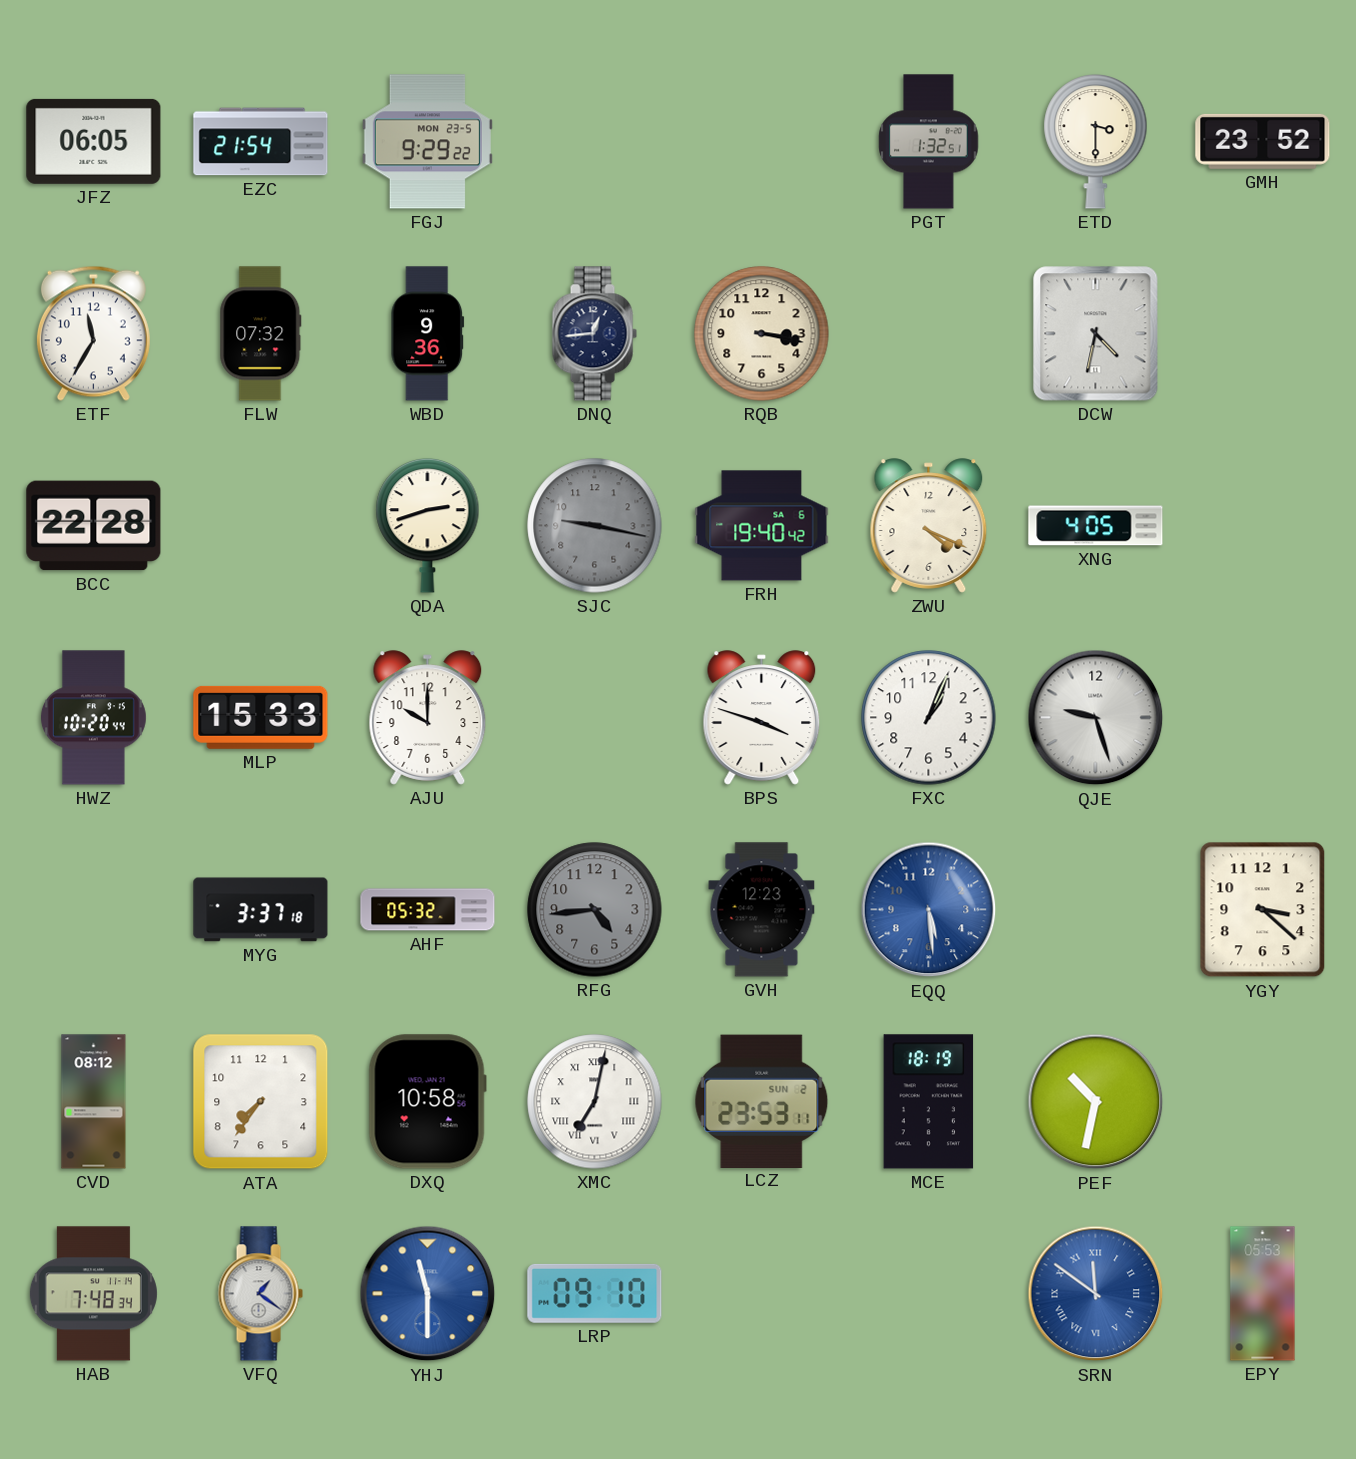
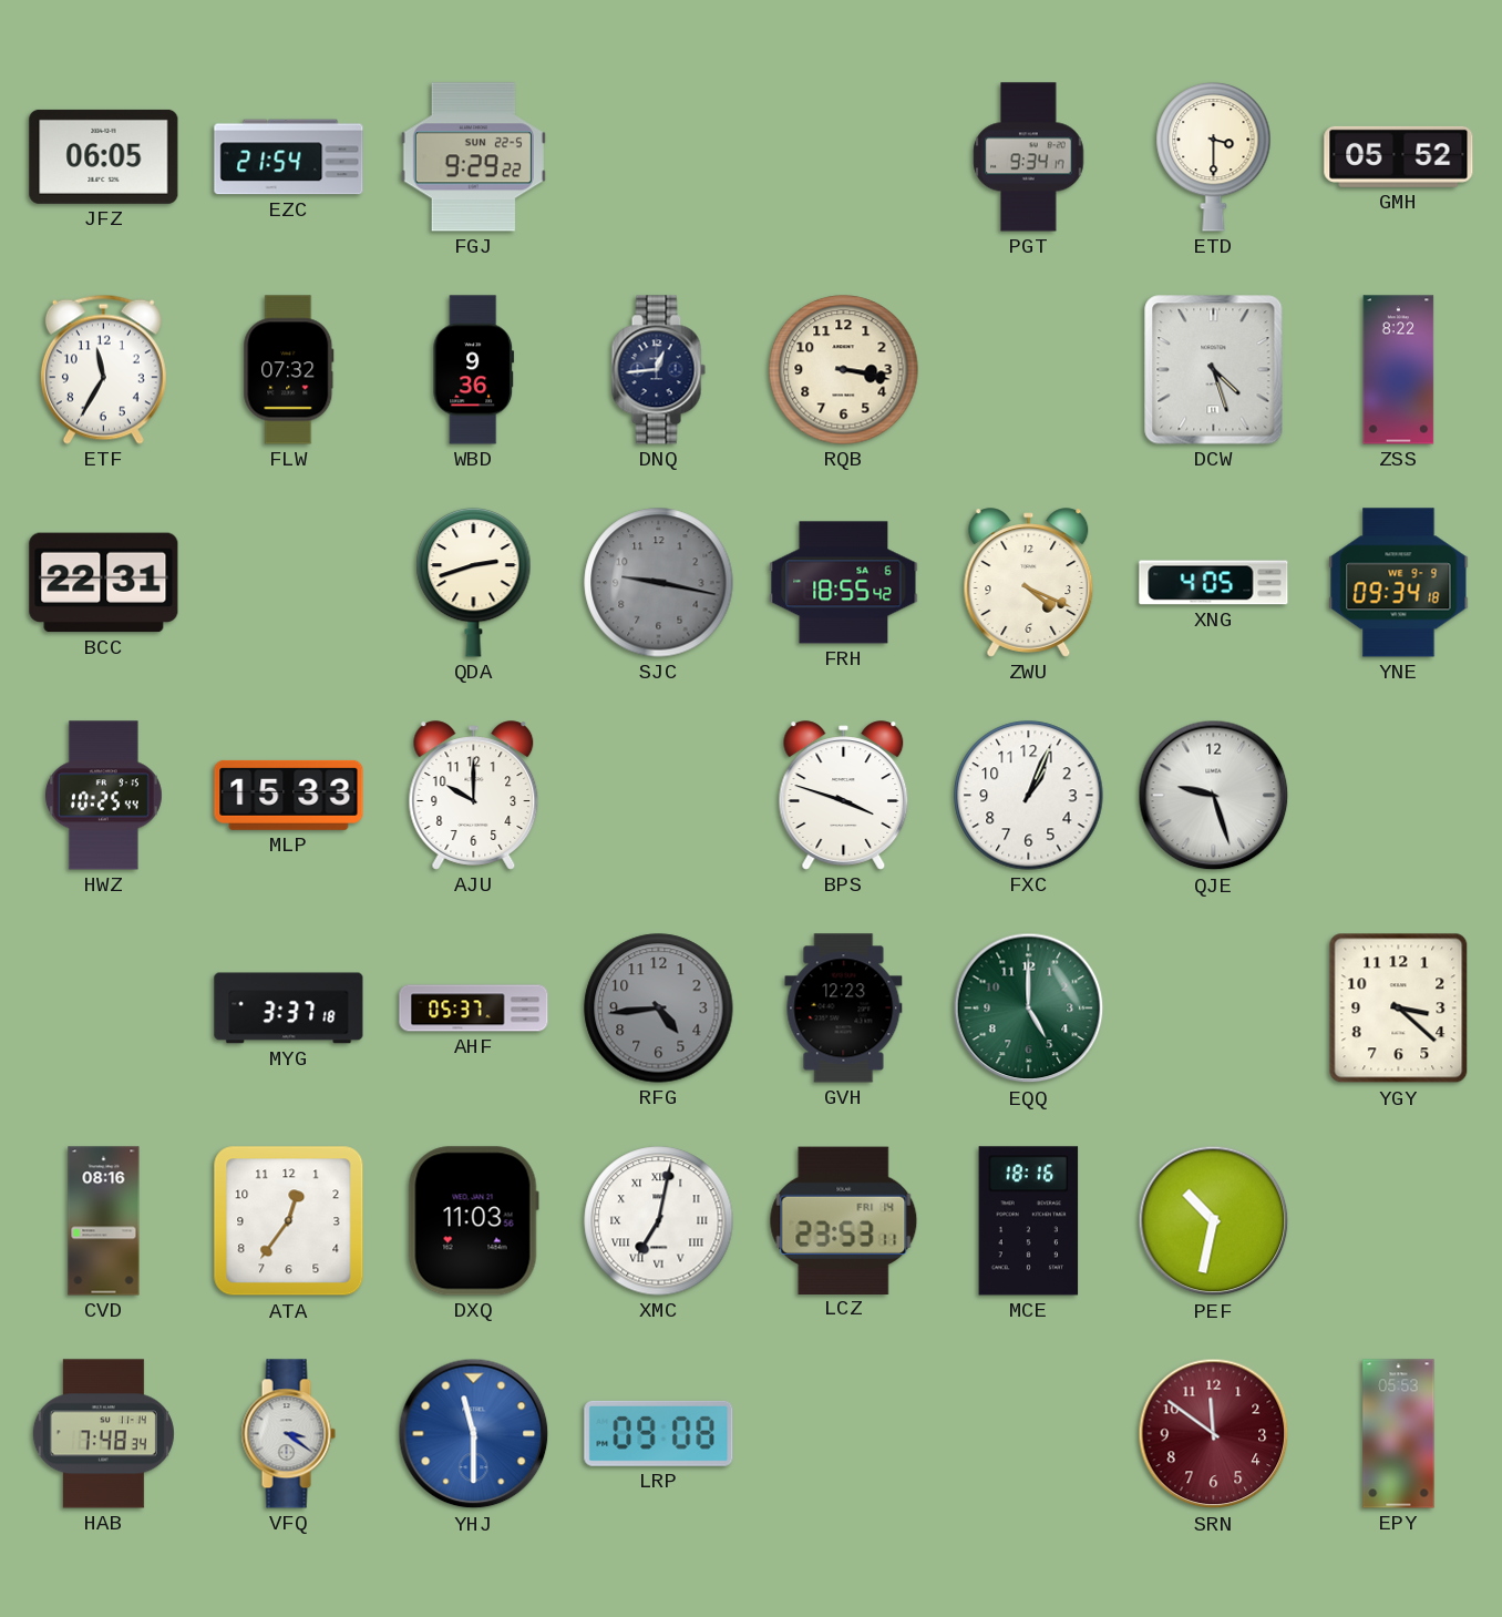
FGJ date: MON 23-5 -> SUN 22-5 (473, 157)
PGT: 1:32 -> 9:34 (1029, 157)
GMH: 23:52 -> 05:52 (1399, 156)
DCW: 4:32 -> 4:27 (1214, 370)
ZSS: none -> 8:22 (1399, 370)
BCC: 22:28 -> 22:31 (104, 583)
FRH: 19:40 -> 18:55 (844, 583)
YNE: none -> 09:34 (1399, 583)
HWZ: 10:20 -> 10:25 (103, 796)
AHF: 05:32 -> 05:37 (474, 1009)
EQQ: 5:29 -> 5:00 (1029, 1009)
EQQ dial: blue -> green (1029, 1009)
CVD: 08:12 -> 08:16 (104, 1221)
ATA: 7:36 -> 12:36 (289, 1221)
DXQ: 10:58 -> 11:03 (473, 1221)
LCZ date: SUN 2 -> FRI 14 (844, 1220)
MCE: 18:19 -> 18:16 (1029, 1221)
VFQ: 1:21 -> 3:21 (288, 1434)
LRP: 09:10 -> 09:08 (659, 1433)
SRN dial: blue -> burgundy (1214, 1434)
SRN numerals: Roman -> Arabic (1214, 1434)
